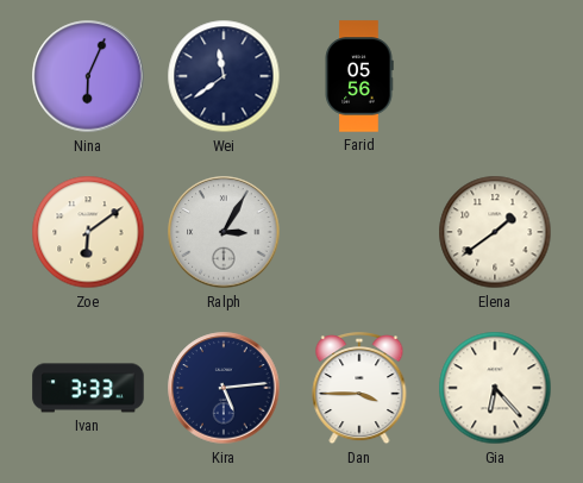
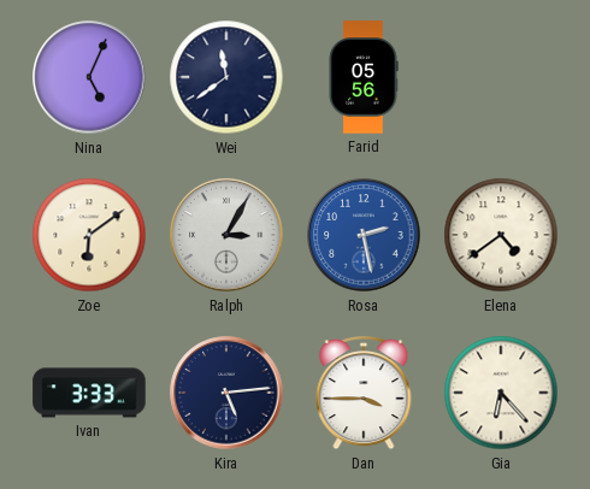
Nina: 6:04 -> 5:04 (89, 77)
Rosa: none -> 2:28 (364, 235)
Elena: 1:39 -> 4:39 (501, 235)
